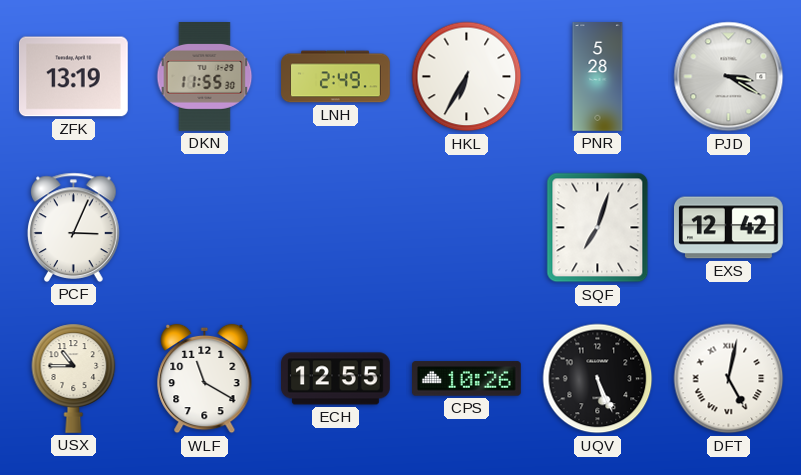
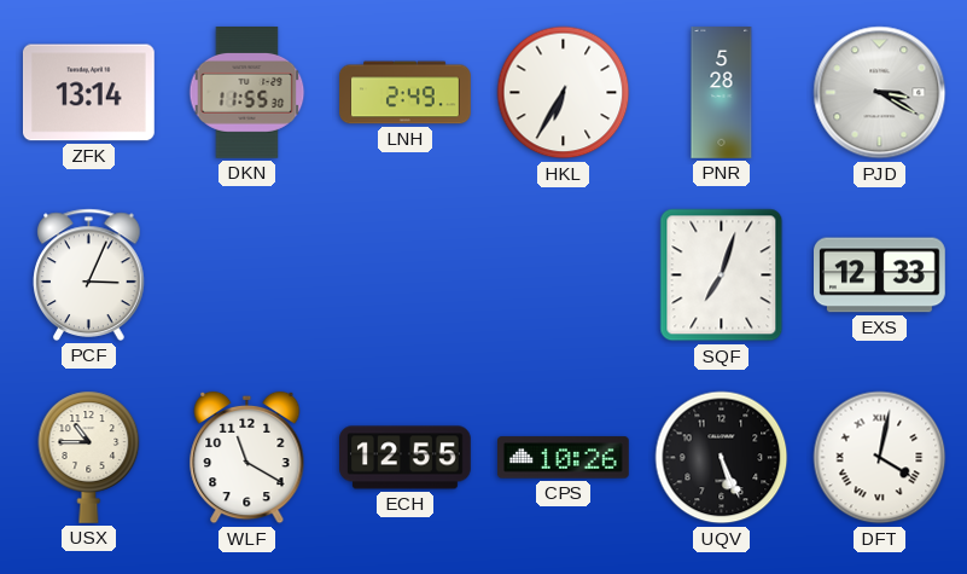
ZFK: 13:19 -> 13:14 (88, 93)
EXS: 12:42 -> 12:33 (880, 276)
DFT: 5:02 -> 4:02 (880, 458)
